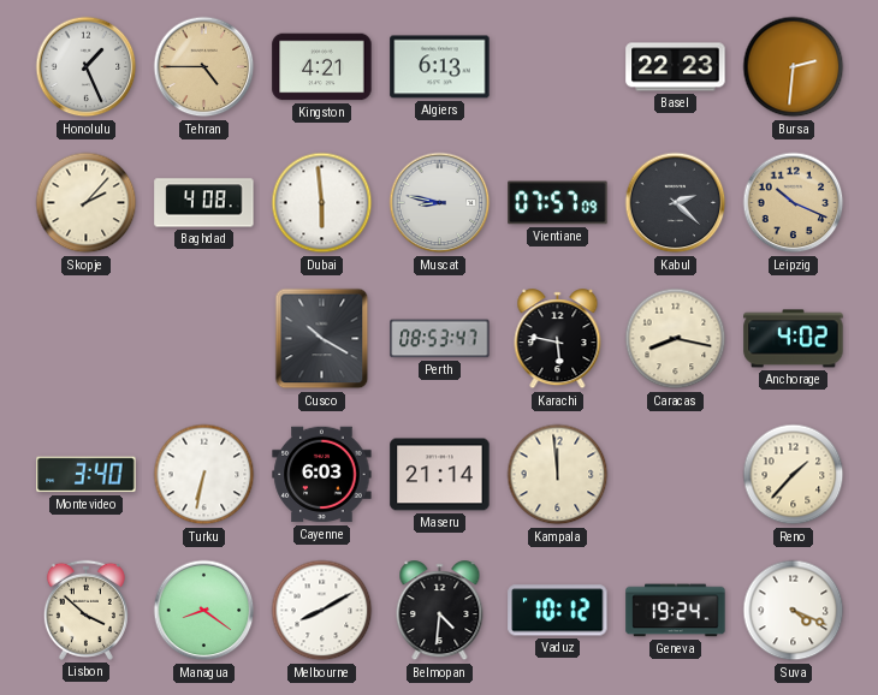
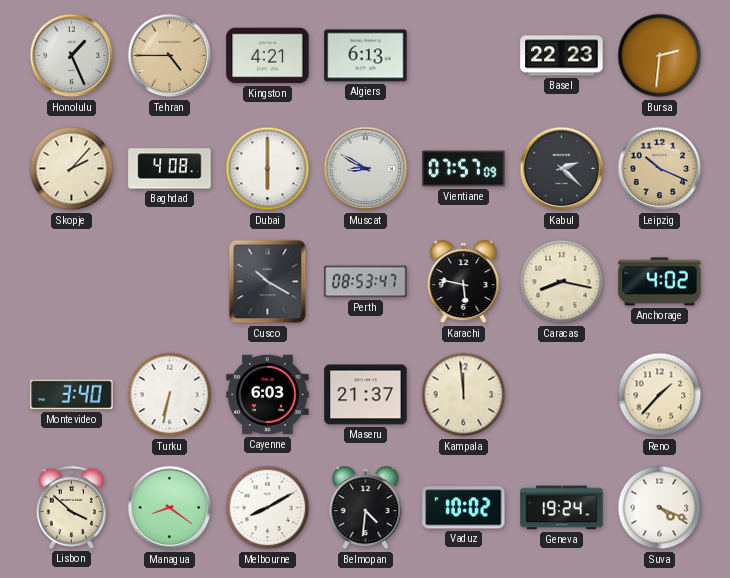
Dubai: 5:59 -> 6:00 (268, 169)
Muscat: 8:47 -> 8:50 (366, 169)
Maseru: 21:14 -> 21:37 (366, 395)
Vaduz: 10:12 -> 10:02 (464, 508)
